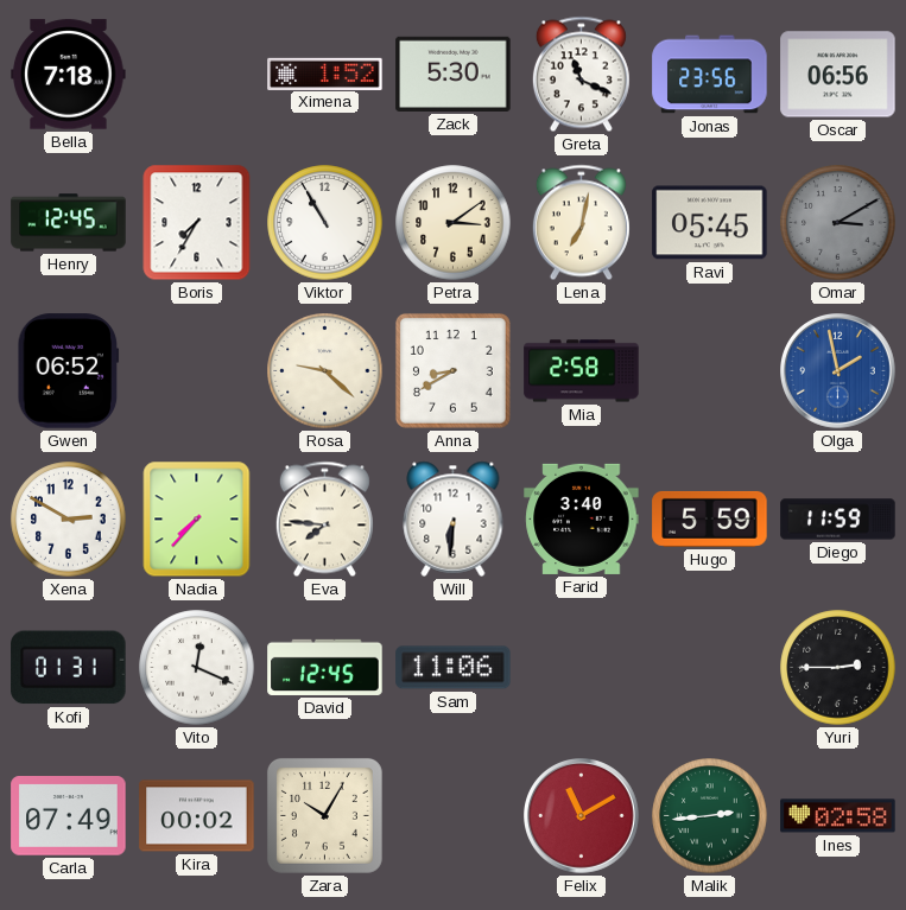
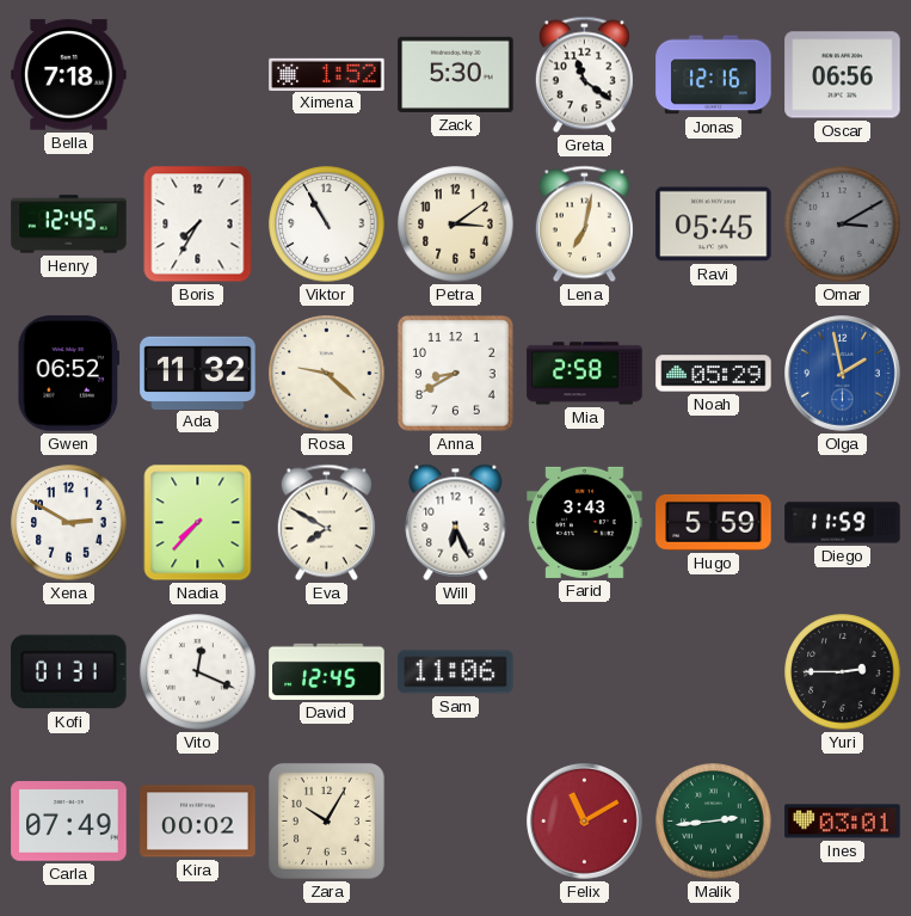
Greta: 11:19 -> 11:21 (584, 75)
Jonas: 23:56 -> 12:16 (714, 75)
Ada: none -> 11:32 (198, 373)
Noah: none -> 05:29 (714, 374)
Eva: 7:46 -> 7:50 (326, 523)
Will: 6:31 -> 6:26 (456, 522)
Farid: 3:40 -> 3:43 (585, 522)
Ines: 02:58 -> 03:01 (843, 822)
